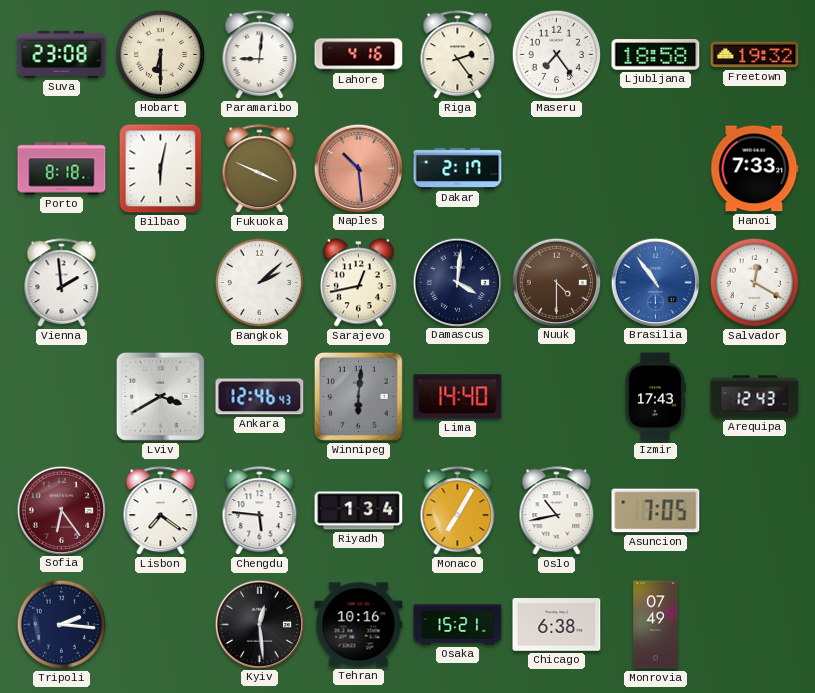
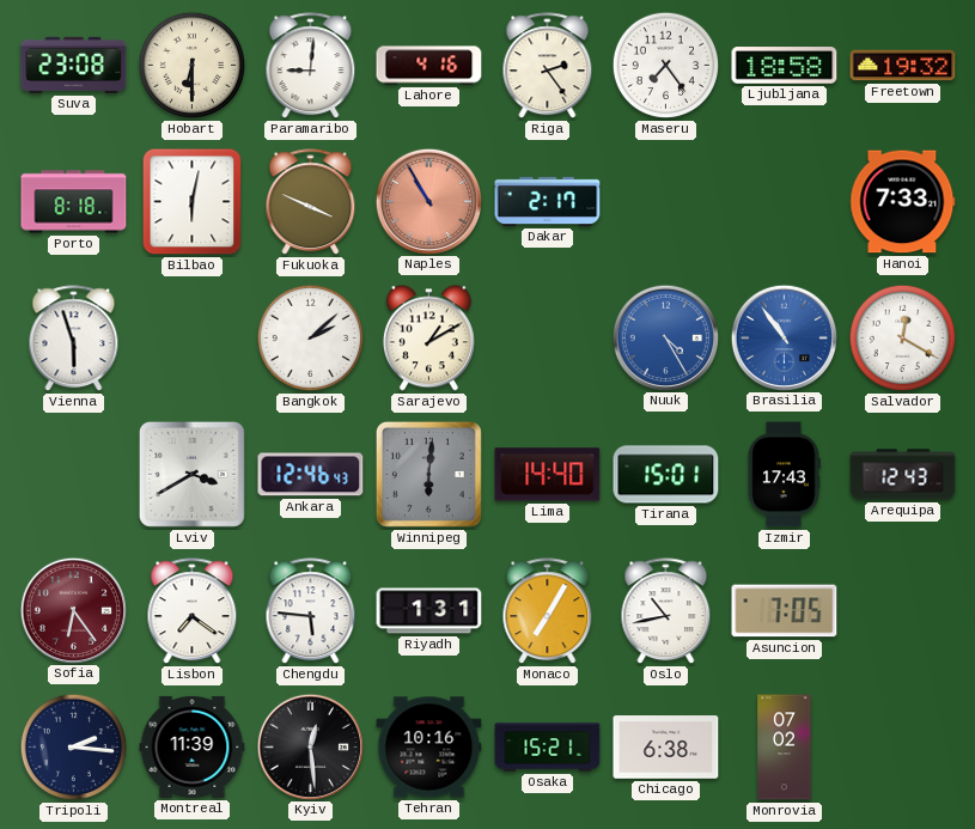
Naples: 10:29 -> 10:55 (428, 201)
Vienna: 1:59 -> 5:57 (74, 339)
Sarajevo: 12:43 -> 1:10 (428, 339)
Damascus: 4:01 -> none (457, 282)
Nuuk: 4:30 -> 4:25 (665, 337)
Nuuk dial: brown -> blue (665, 337)
Tirana: none -> 15:01 (666, 475)
Riyadh: 1:34 -> 1:31 (429, 611)
Montreal: none -> 11:39 (193, 746)
Monrovia: 07:49 -> 07:02 (785, 748)
